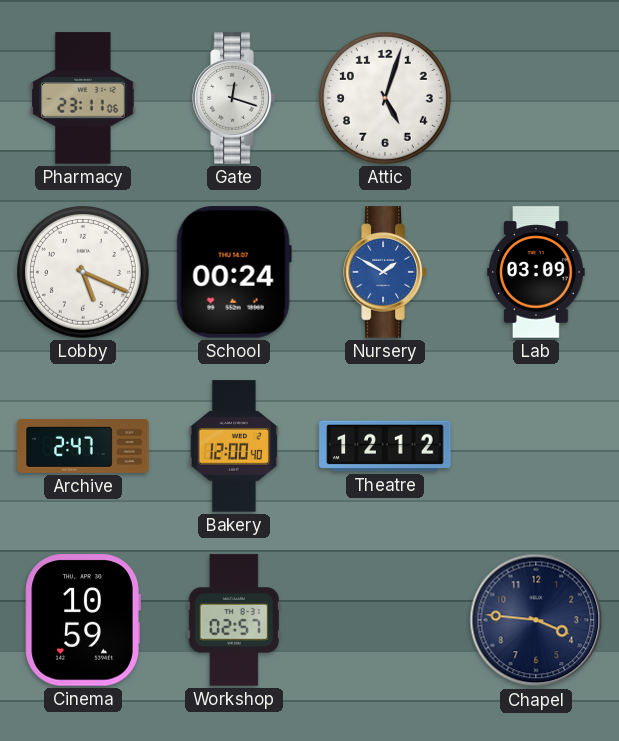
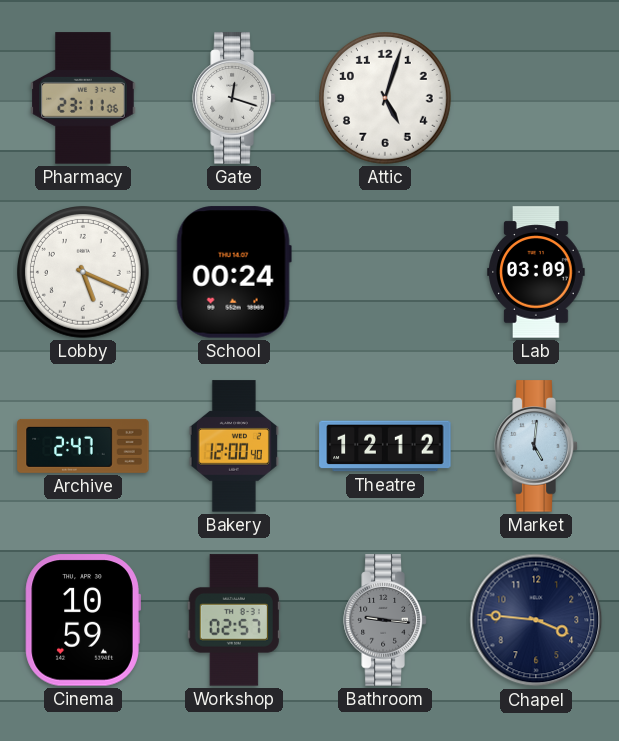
Nursery: 1:50 -> none (385, 272)
Market: none -> 5:01 (536, 446)
Bathroom: none -> 9:16 (385, 620)
